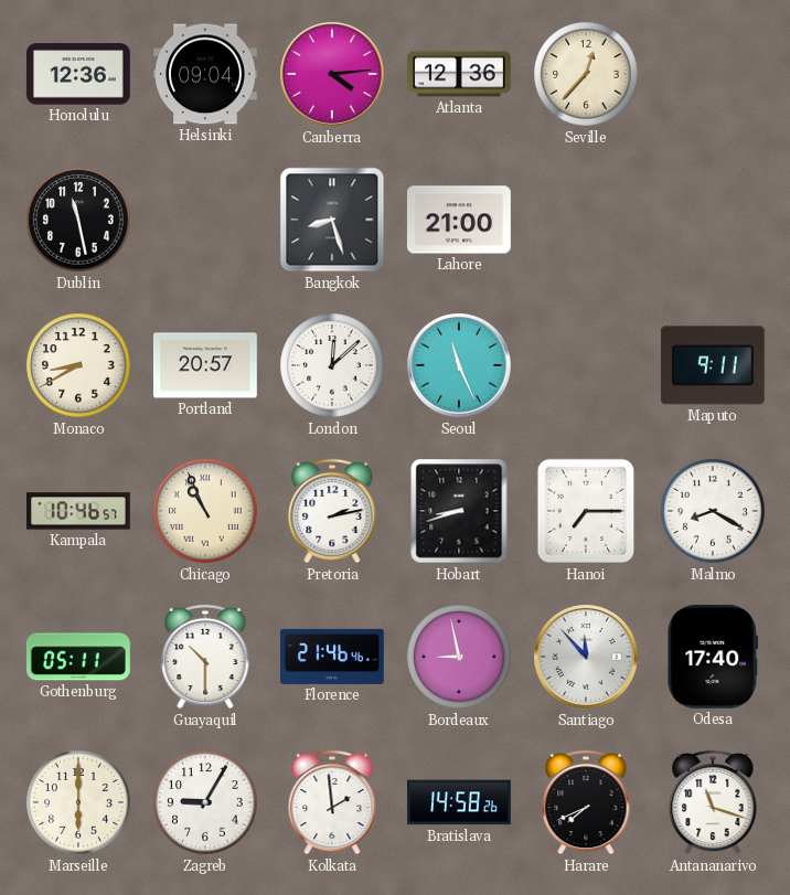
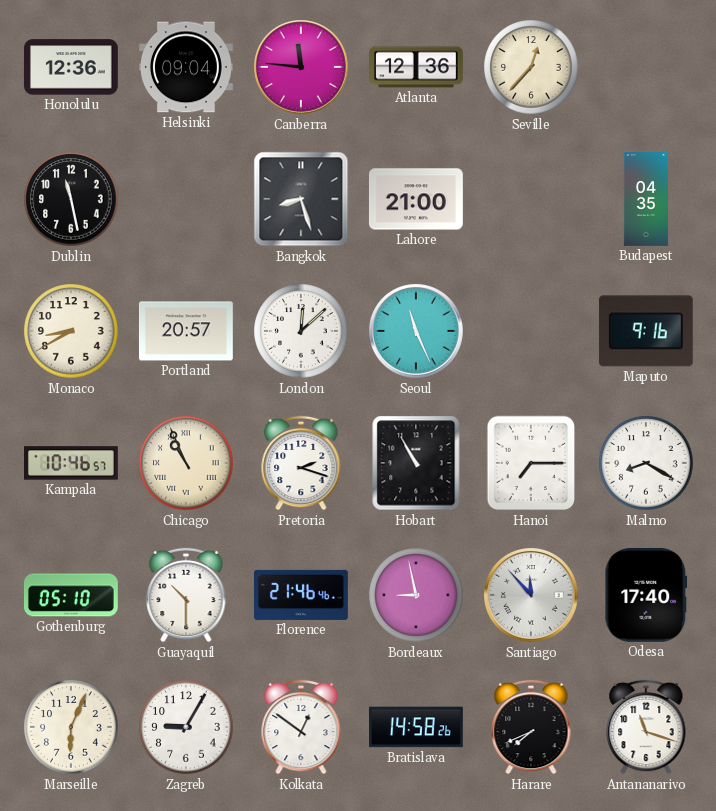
Canberra: 4:14 -> 11:46 (302, 68)
Budapest: none -> 04:35 (645, 200)
Maputo: 9:11 -> 9:16 (646, 331)
Pretoria: 2:13 -> 2:18 (301, 463)
Hobart: 8:42 -> 10:55 (416, 463)
Gothenburg: 05:11 -> 05:10 (71, 595)
Marseille: 6:00 -> 6:04 (71, 727)
Kolkata: 1:59 -> 12:51 (301, 727)
